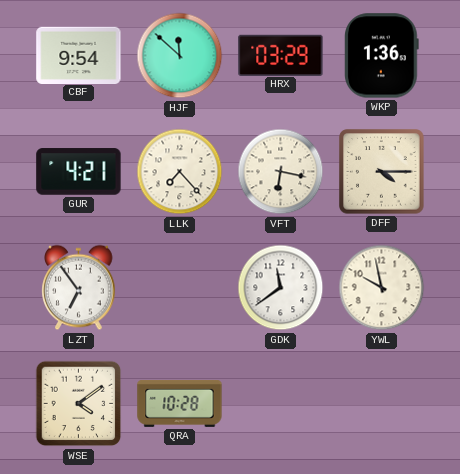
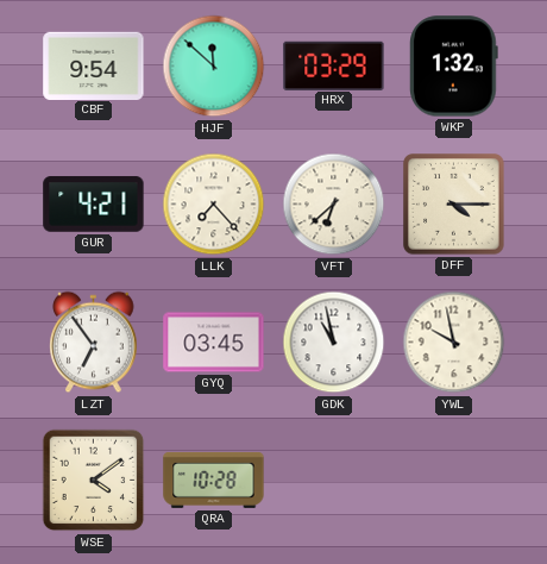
WKP: 1:36 -> 1:32 (454, 67)
VFT: 6:17 -> 6:38 (334, 205)
GYQ: none -> 03:45 (214, 343)
GDK: 11:39 -> 10:58 (334, 343)
